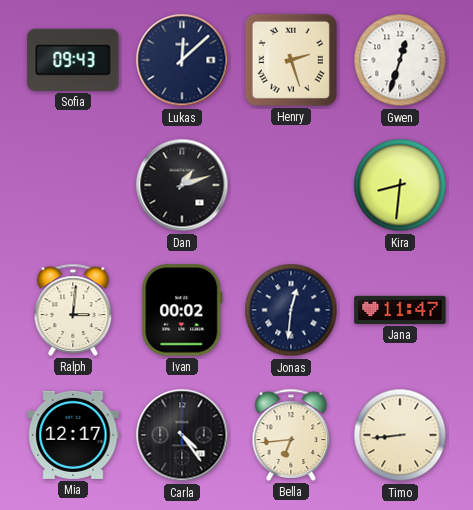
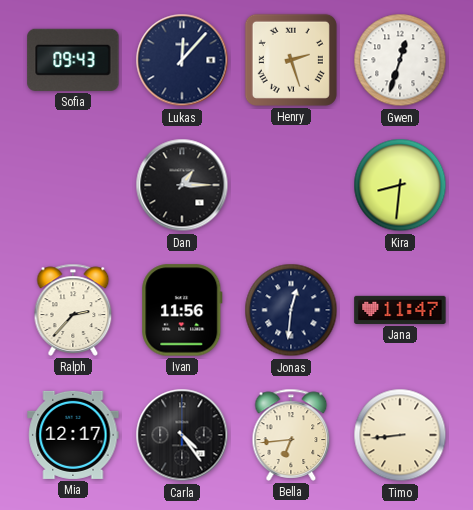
Lukas: 12:08 -> 12:07 (182, 60)
Dan: 1:12 -> 1:15 (182, 185)
Ralph: 3:01 -> 2:37 (73, 310)
Ivan: 00:02 -> 11:56 (182, 310)
